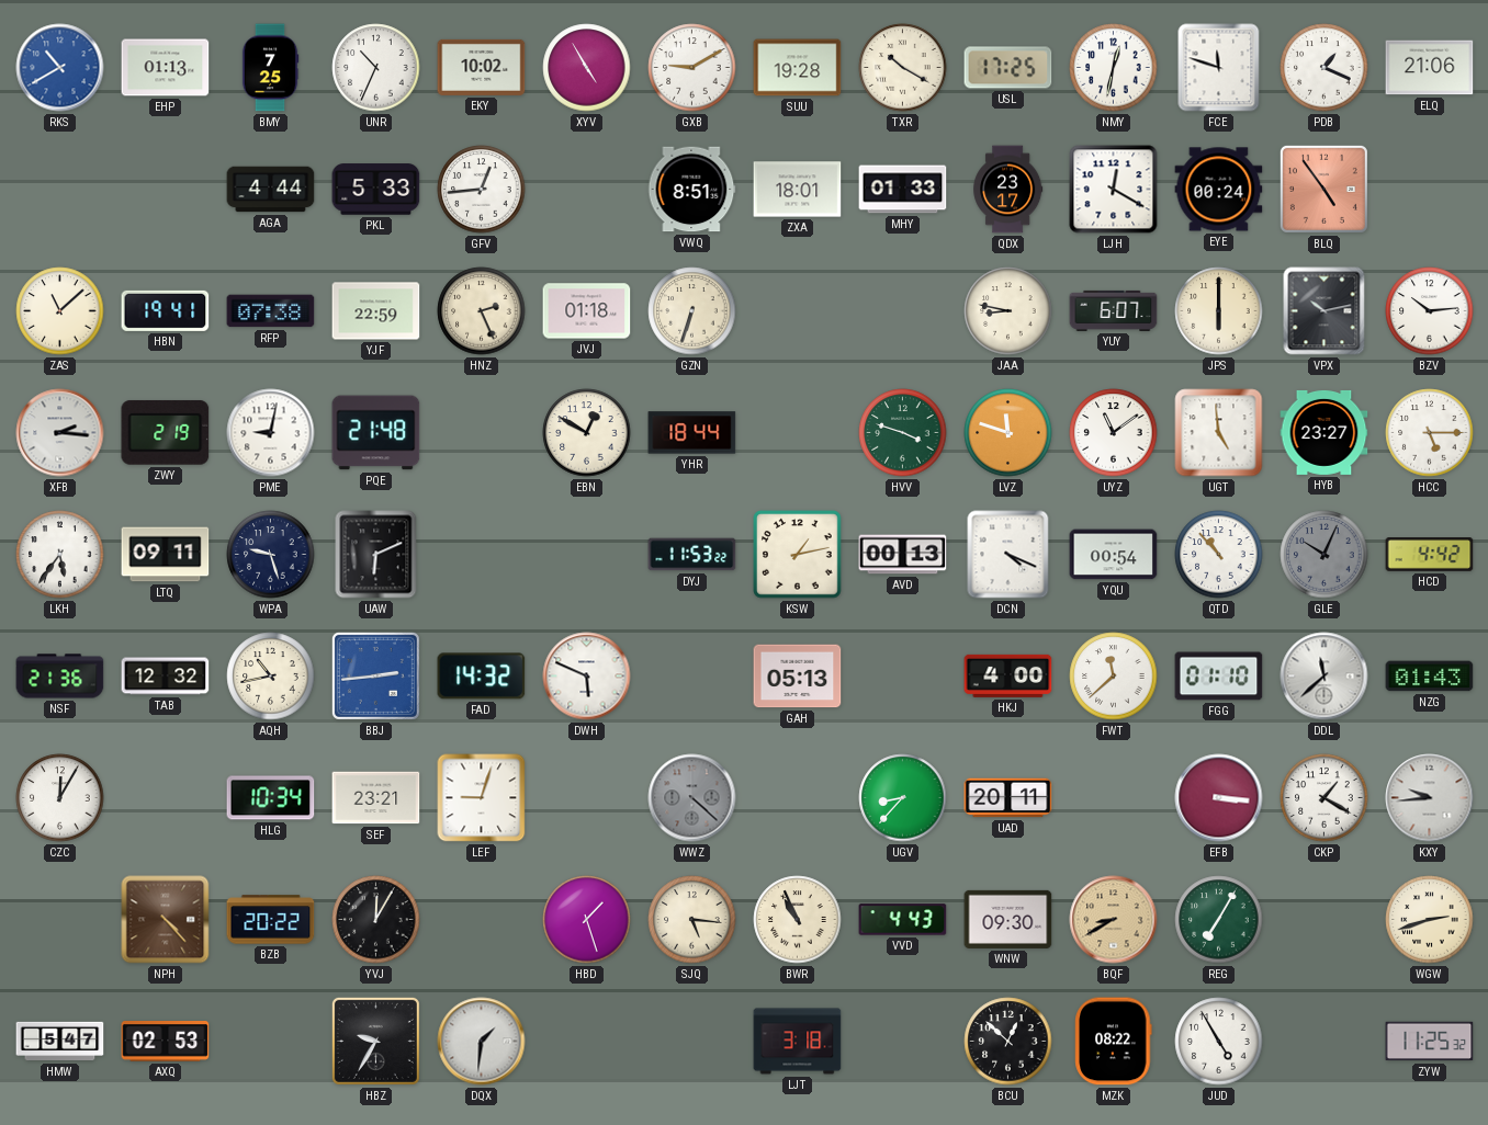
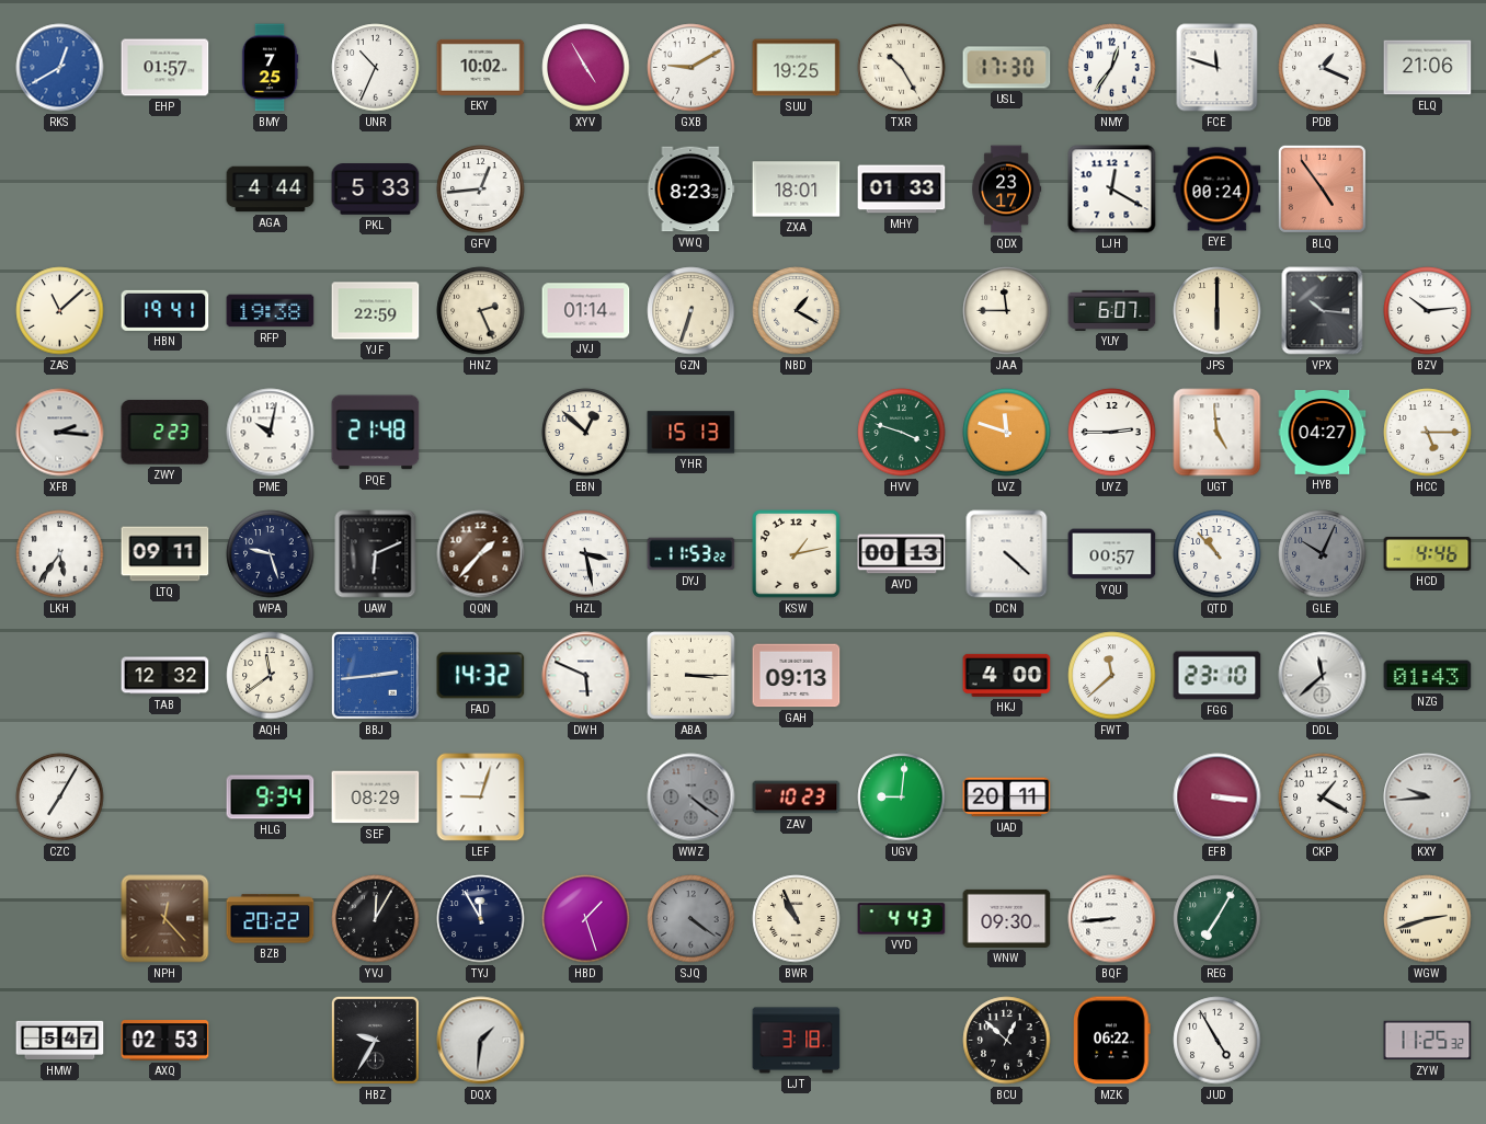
RKS: 10:40 -> 12:40 (60, 68)
EHP: 01:13 -> 01:57 (165, 68)
SUU: 19:28 -> 19:25 (797, 68)
TXR: 10:20 -> 10:25 (902, 68)
USL: 17:25 -> 17:30 (1007, 68)
NMY: 12:32 -> 12:36 (1112, 68)
VWQ: 8:51 -> 8:23 (691, 190)
RFP: 07:38 -> 19:38 (271, 311)
JVJ: 01:18 -> 01:14 (586, 311)
NBD: none -> 1:20 (797, 311)
JAA: 8:47 -> 11:45 (1007, 311)
VPX: 10:13 -> 10:16 (1323, 311)
ZWY: 2:19 -> 2:23 (165, 432)
PME: 9:02 -> 10:02 (271, 433)
EBN: 12:50 -> 12:52 (586, 433)
YHR: 18:44 -> 15:13 (691, 433)
UYZ: 11:09 -> 2:45 (1112, 433)
HYB: 23:27 -> 04:27 (1323, 432)
QQN: none -> 1:37 (481, 554)
HZL: none -> 3:28 (586, 554)
DCN: 4:19 -> 4:22 (1007, 554)
YQU: 00:54 -> 00:57 (1112, 554)
HCD: 4:42 -> 4:46 (1428, 554)
NSF: 21:36 -> none (60, 677)
AQH: 10:43 -> 11:39 (271, 676)
ABA: none -> 3:15 (691, 676)
GAH: 05:13 -> 09:13 (797, 676)
FGG: 01:10 -> 23:10 (1218, 676)
CZC: 12:05 -> 7:05 (60, 798)
HLG: 10:34 -> 9:34 (271, 798)
SEF: 23:21 -> 08:29 (376, 798)
WWZ: 4:22 -> 4:21 (691, 798)
ZAV: none -> 10:23 (797, 798)
UGV: 8:37 -> 9:01 (902, 798)
NPH: 4:23 -> 12:23 (165, 919)
TYJ: none -> 11:55 (481, 919)
SJQ: 5:16 -> 4:21 (691, 919)
SJQ dial: cream -> grey (691, 919)
BQF: 8:40 -> 8:44 (1112, 919)
BQF dial: champagne -> white (1112, 919)
MZK: 08:22 -> 06:22 (1112, 1041)
